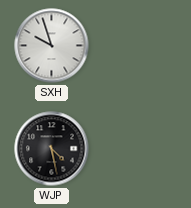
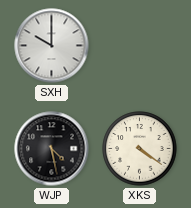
SXH: 9:57 -> 10:00 (52, 46)
XKS: none -> 4:21 (140, 149)
